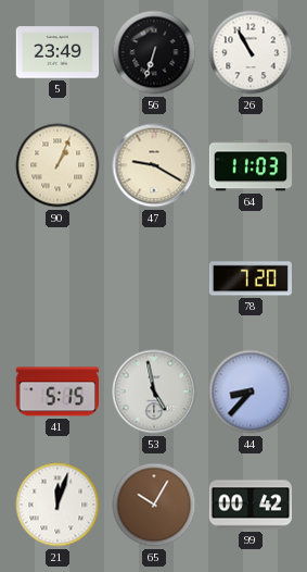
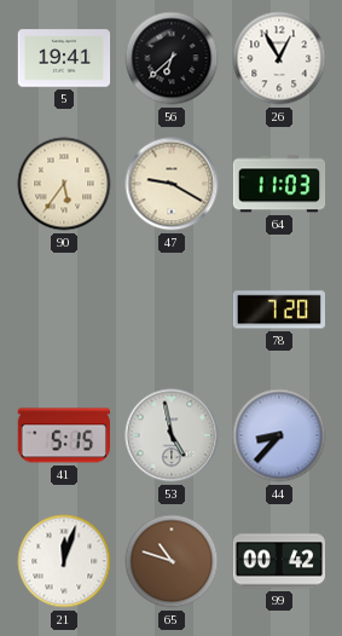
5: 23:49 -> 19:41 (64, 58)
56: 6:33 -> 6:38 (172, 58)
26: 10:55 -> 12:55 (279, 58)
90: 1:04 -> 5:36 (64, 184)
65: 10:05 -> 10:48 (172, 561)
